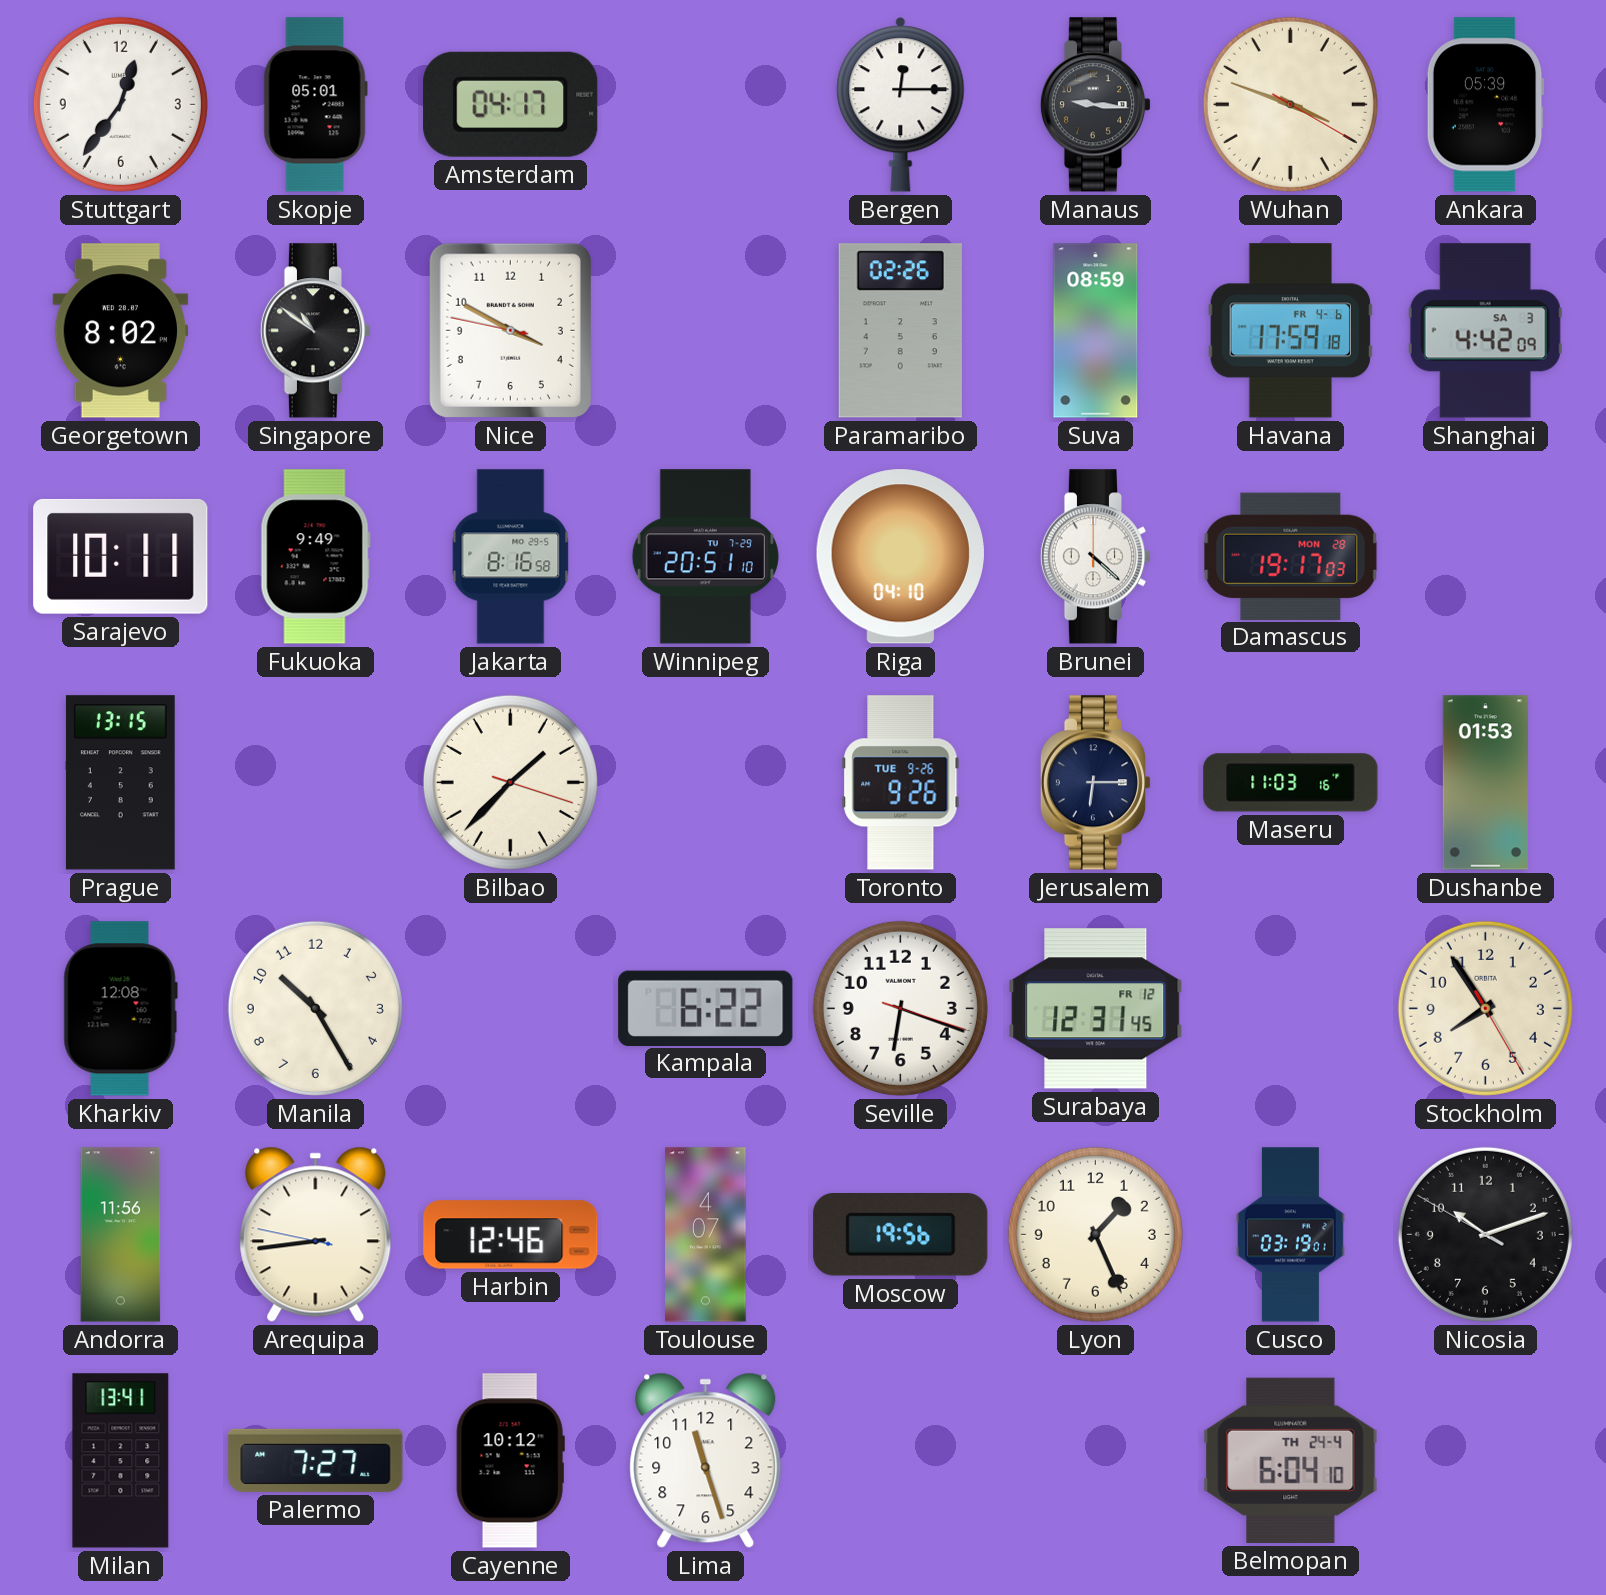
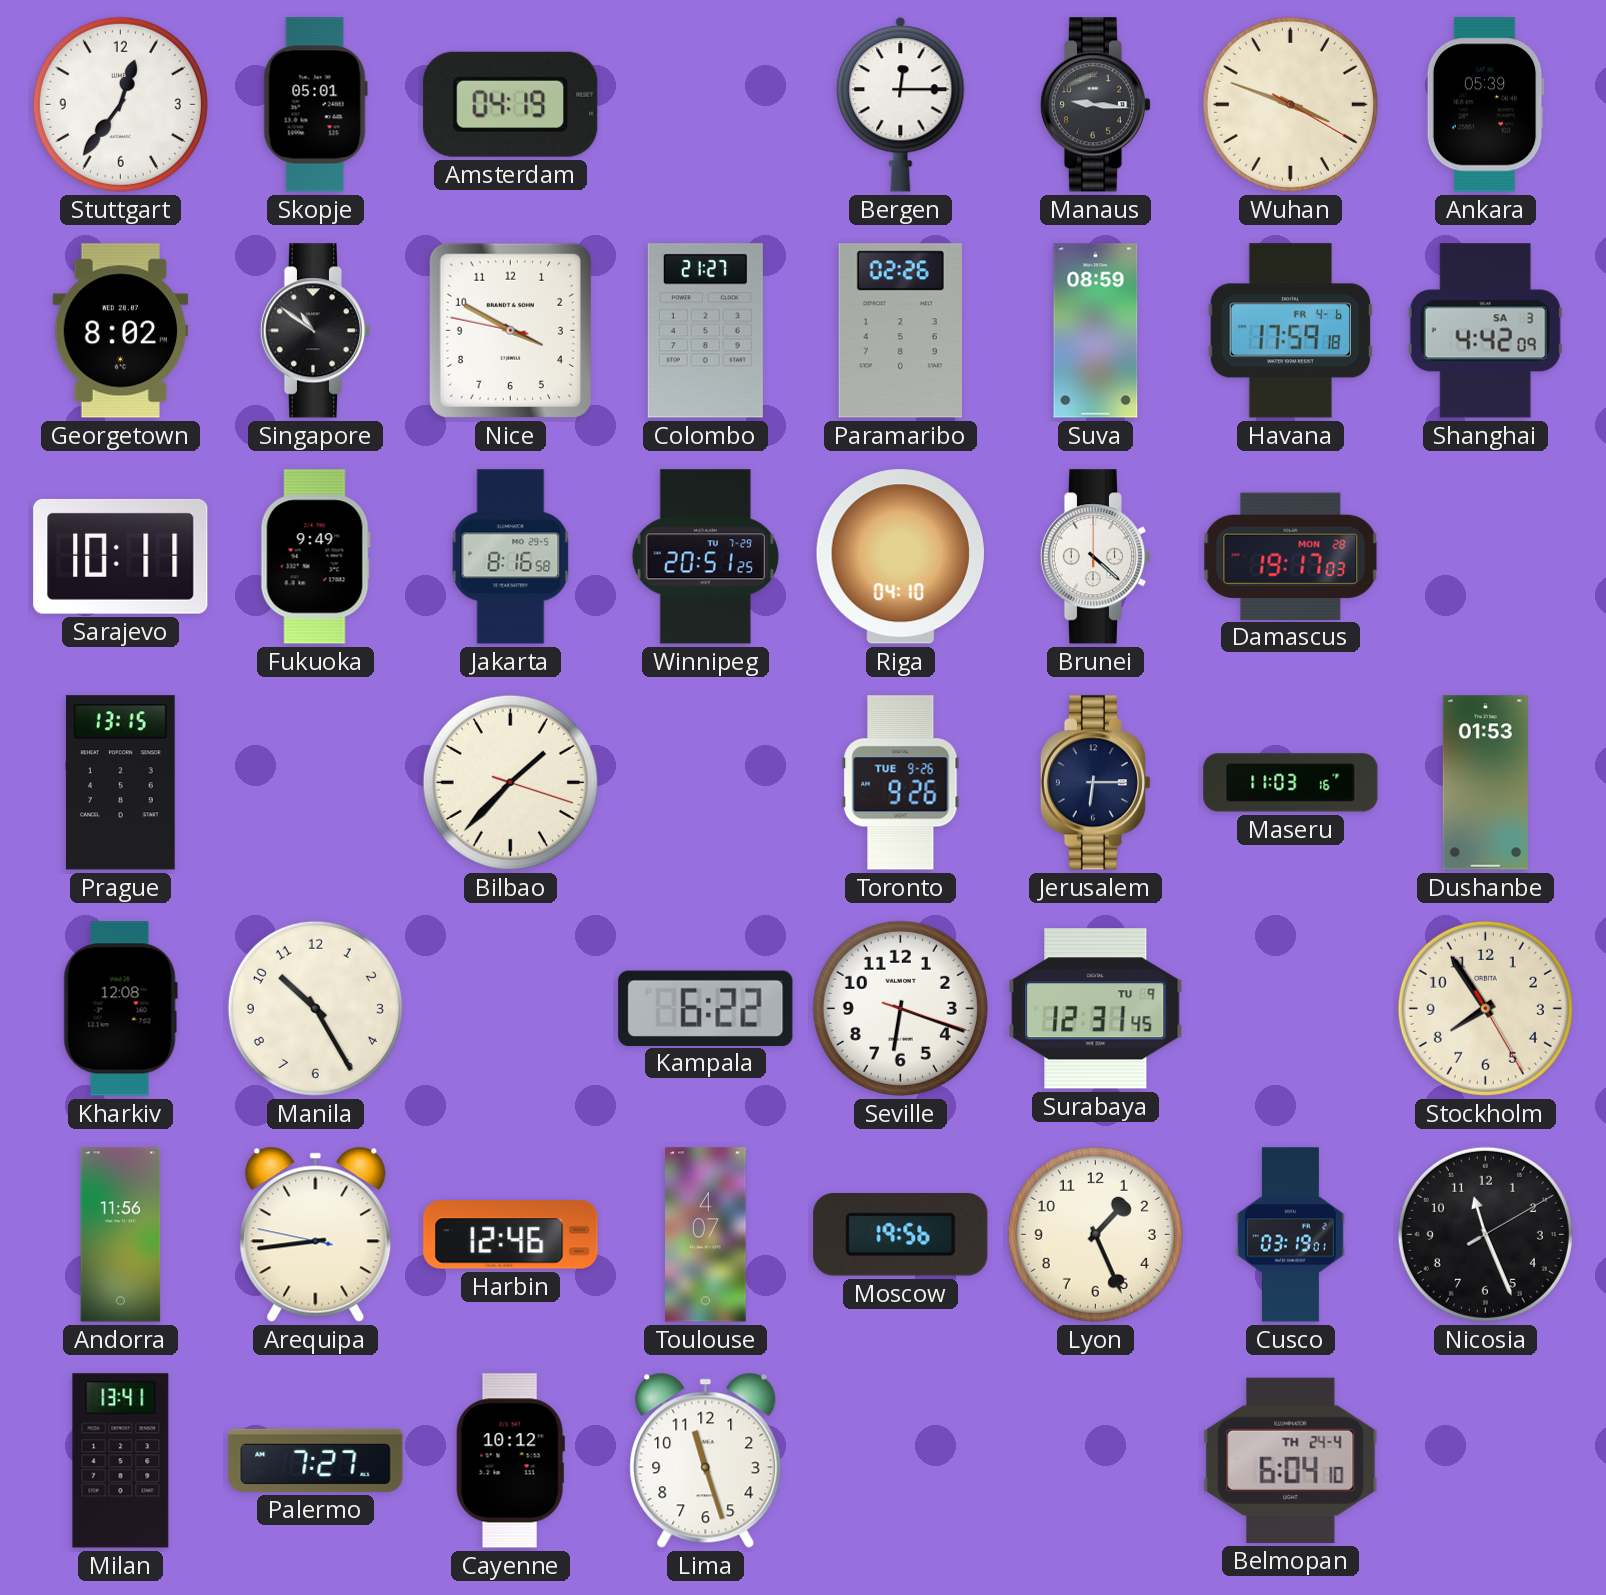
Amsterdam: 04:17 -> 04:19 (511, 104)
Colombo: none -> 21:27 (705, 331)
Winnipeg: 20:51:10 -> 20:51:25 (705, 557)
Surabaya date: FR 12 -> TU 9 (1096, 1009)
Nicosia: 10:11 -> 11:26 (1485, 1234)
